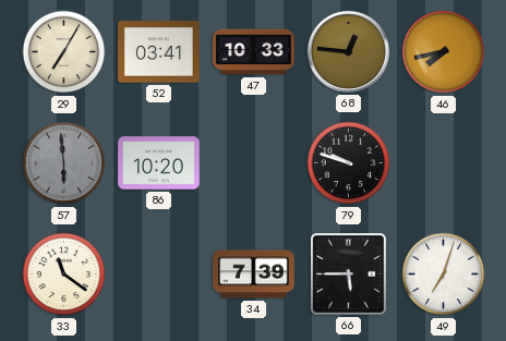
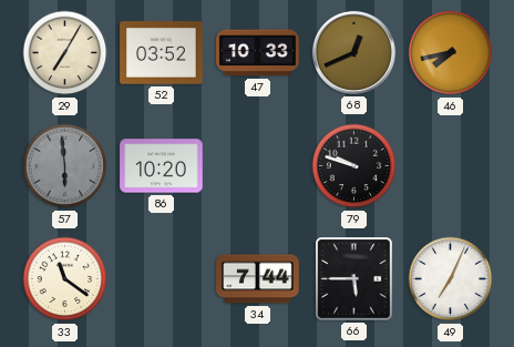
52: 03:41 -> 03:52 (162, 53)
68: 12:46 -> 12:41 (353, 52)
34: 7:39 -> 7:44 (258, 279)
49: 7:03 -> 7:04 (451, 279)
